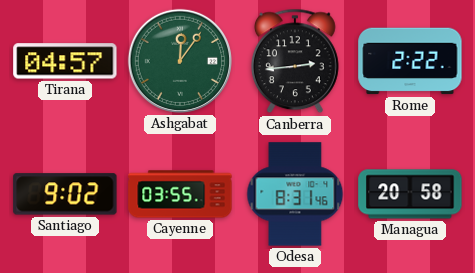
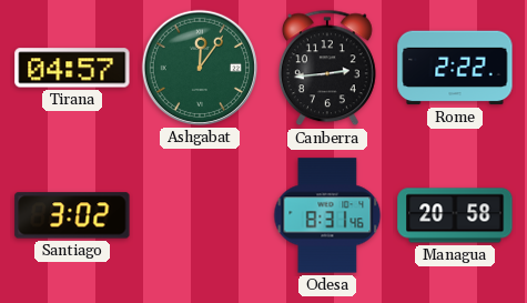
Santiago: 9:02 -> 3:02 (72, 215)
Cayenne: 03:55 -> none (180, 194)
